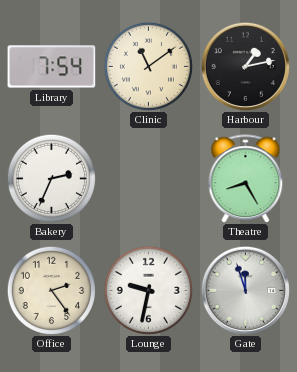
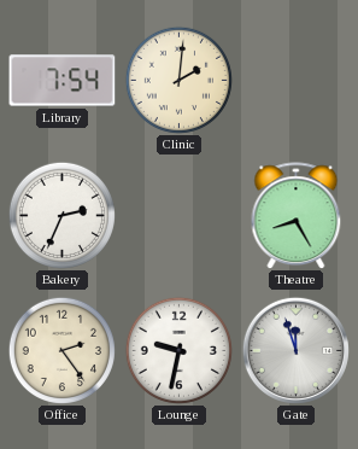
Clinic: 11:09 -> 2:01 (178, 80)
Harbour: 1:13 -> none (245, 66)
